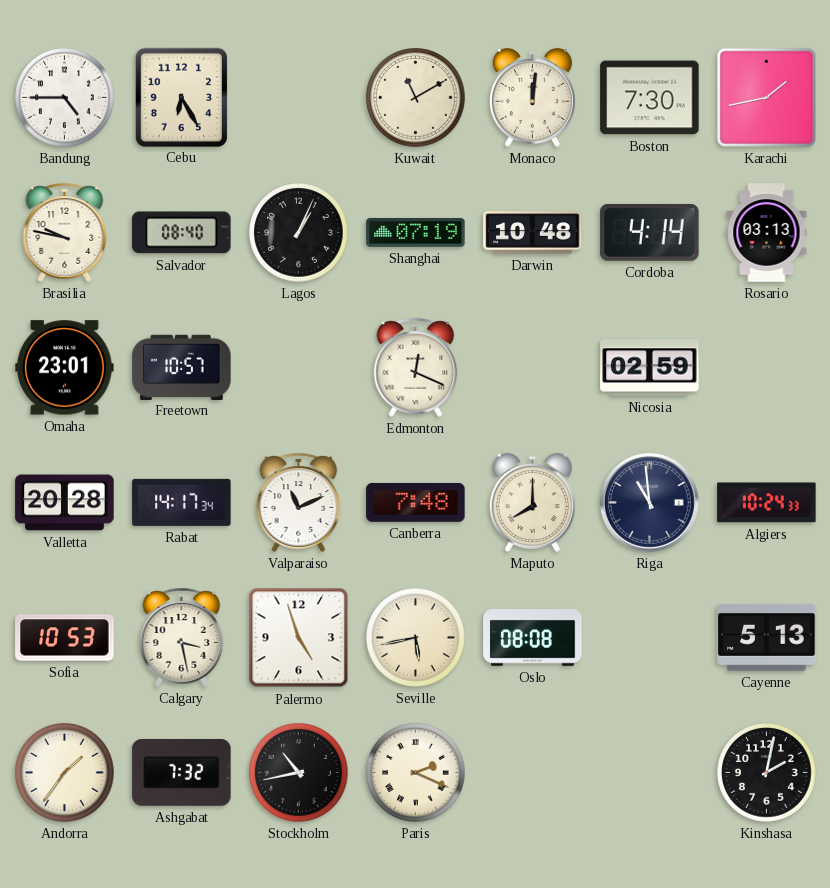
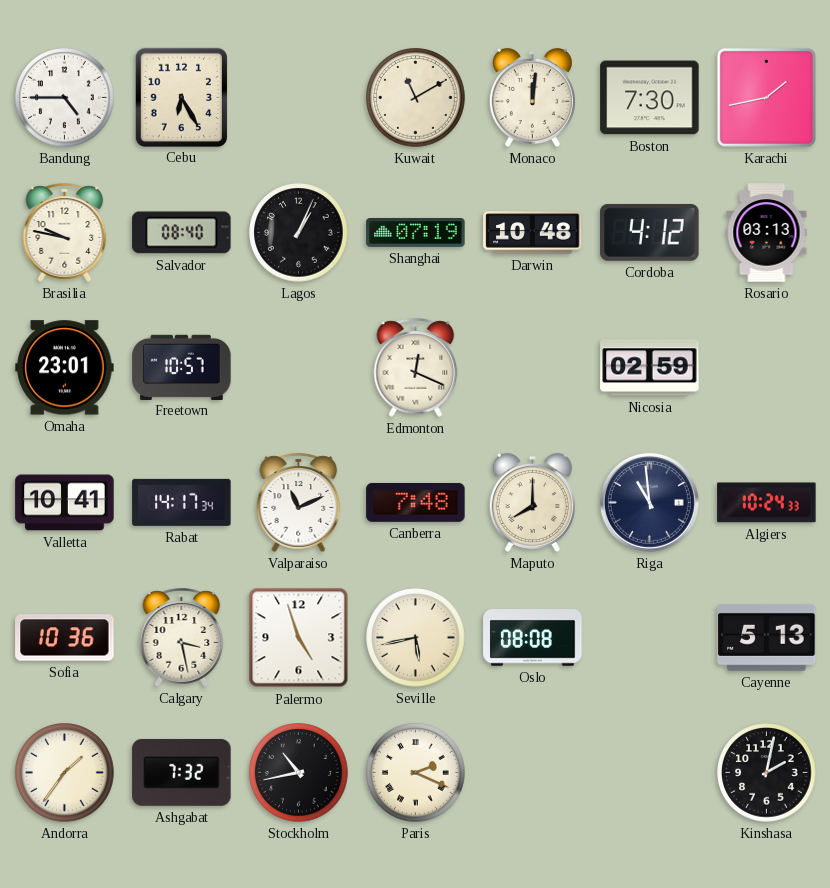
Cordoba: 4:14 -> 4:12 (650, 232)
Valletta: 20:28 -> 10:41 (65, 503)
Sofia: 10:53 -> 10:36 (65, 638)
